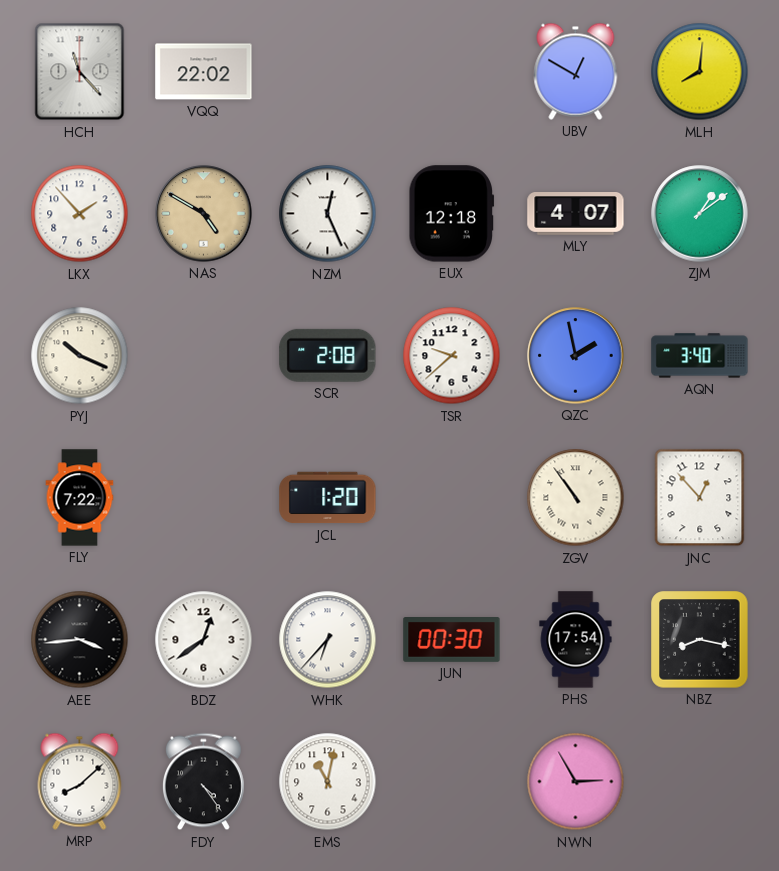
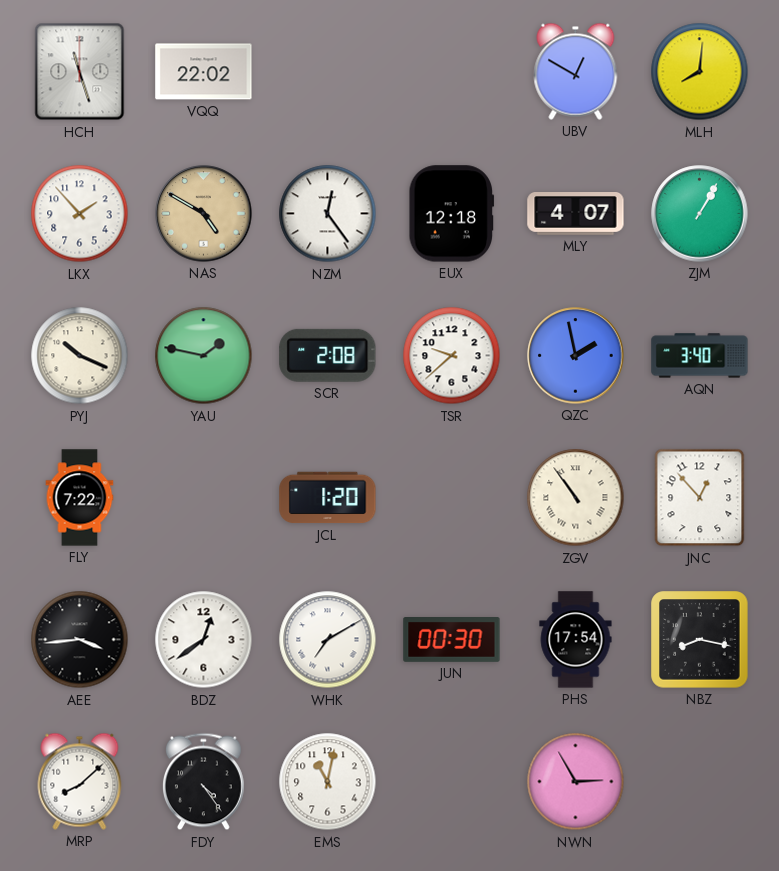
HCH: 11:23 -> 11:27 (80, 72)
NZM: 12:26 -> 12:24 (328, 214)
ZJM: 1:09 -> 1:05 (700, 214)
YAU: none -> 1:47 (204, 356)
WHK: 6:37 -> 7:10 (328, 640)
